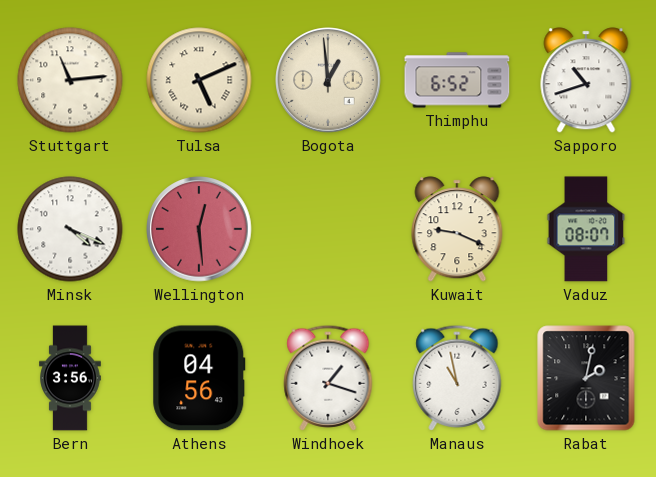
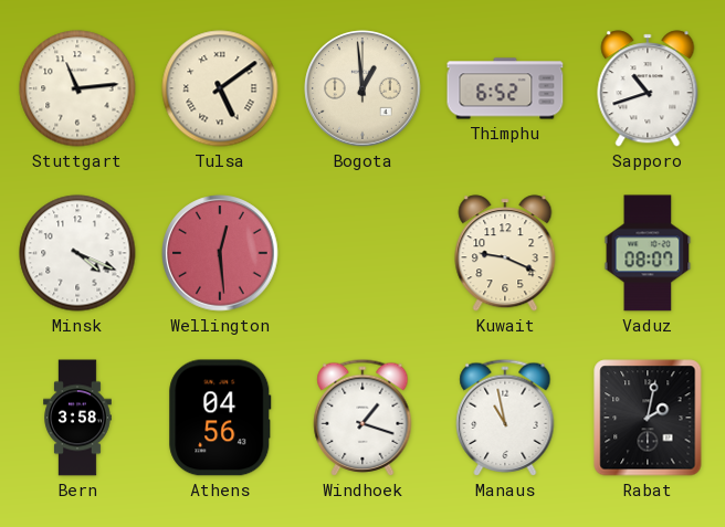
Tulsa: 5:11 -> 5:09 (220, 88)
Bern: 3:56 -> 3:58 (77, 418)
